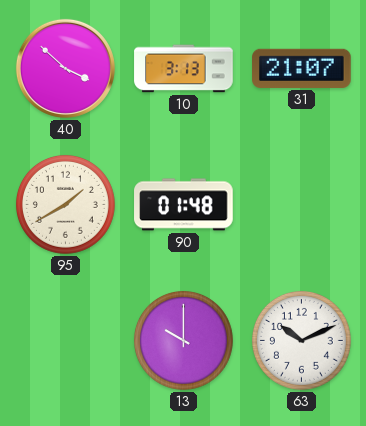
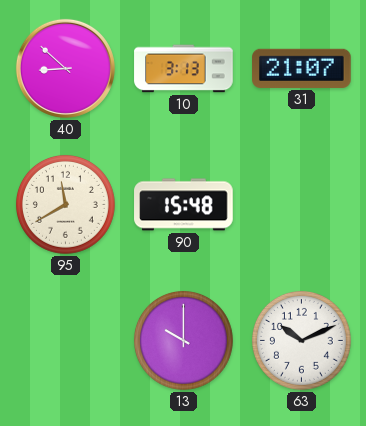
40: 3:52 -> 8:52 (65, 68)
95: 1:40 -> 11:40 (65, 204)
90: 01:48 -> 15:48 (184, 205)
